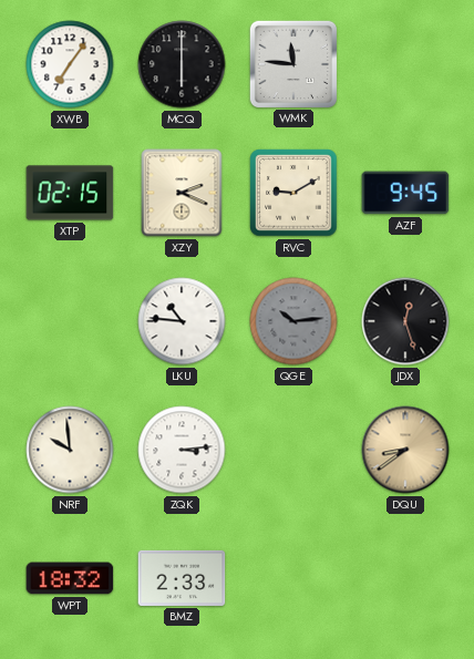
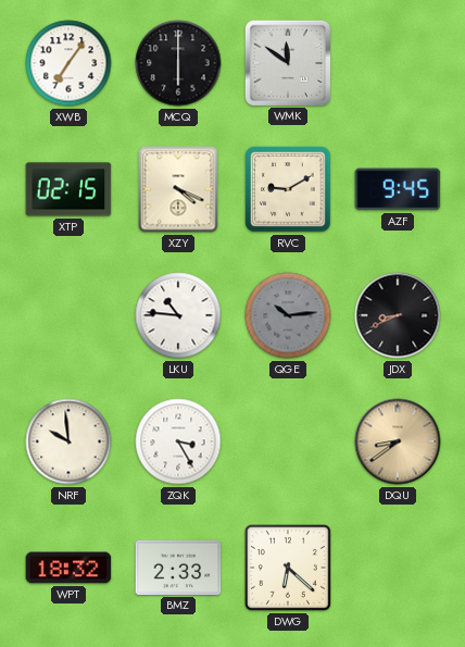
WMK: 11:46 -> 11:51 (287, 62)
XZY: 2:19 -> 4:19 (178, 189)
JDX: 12:27 -> 8:41 (398, 315)
ZQK: 3:14 -> 3:25 (178, 441)
DWG: none -> 6:22 (289, 569)
